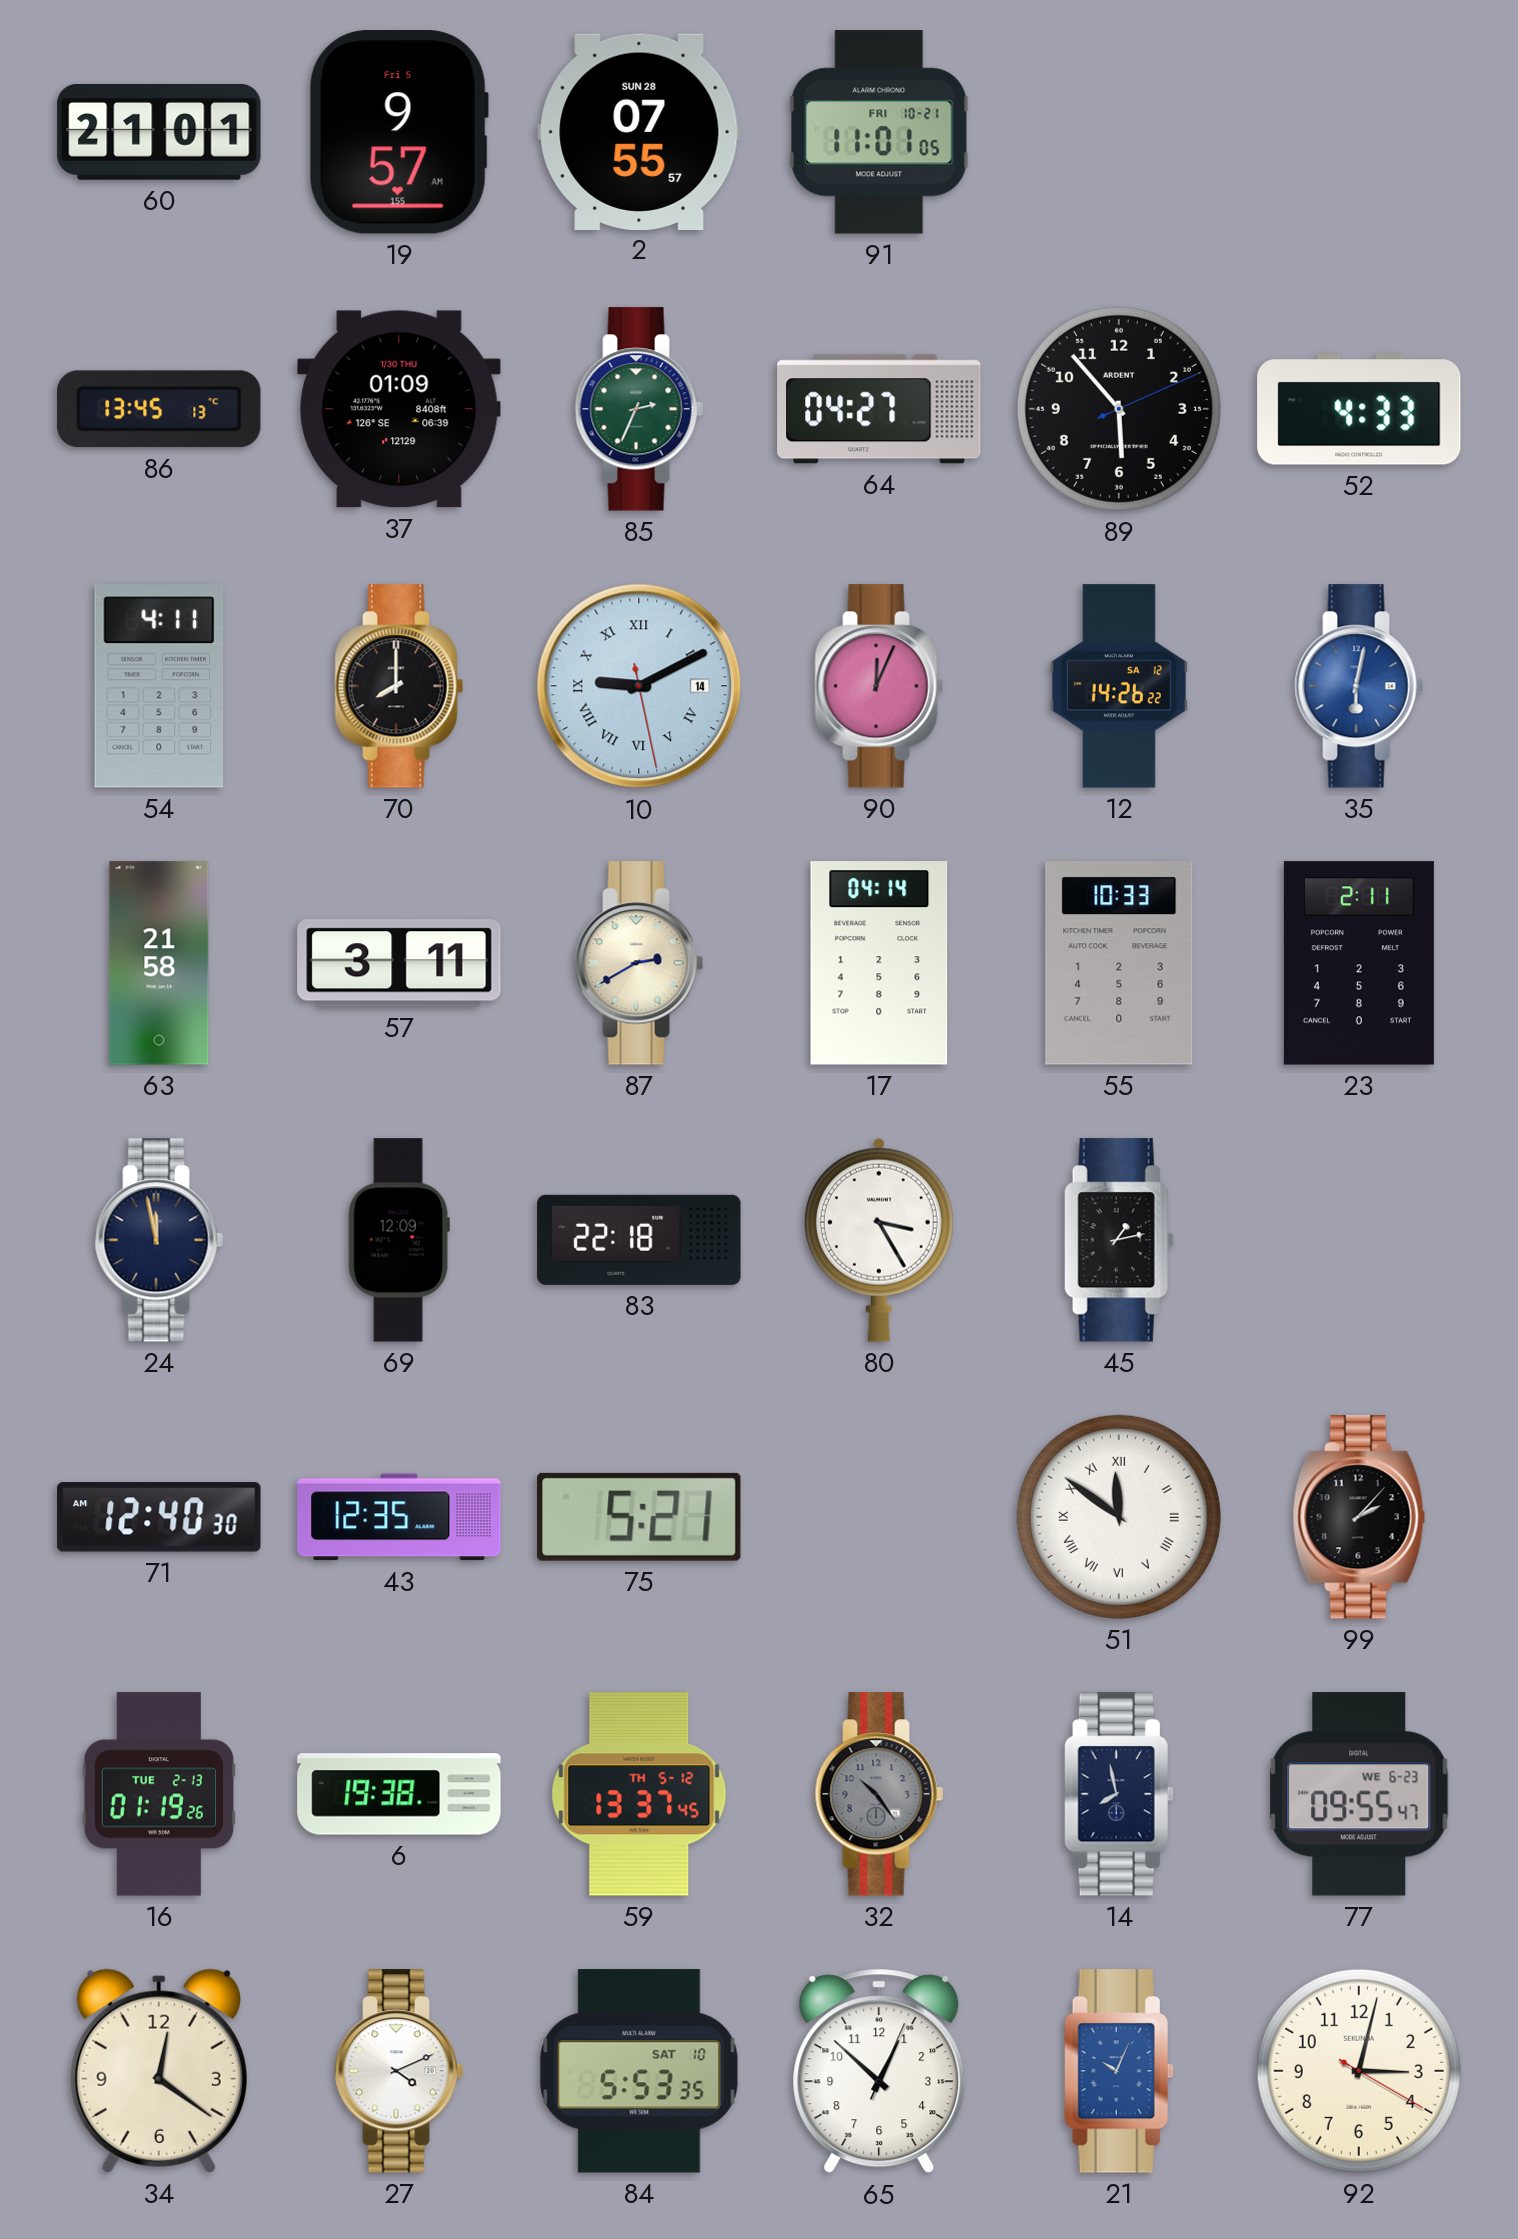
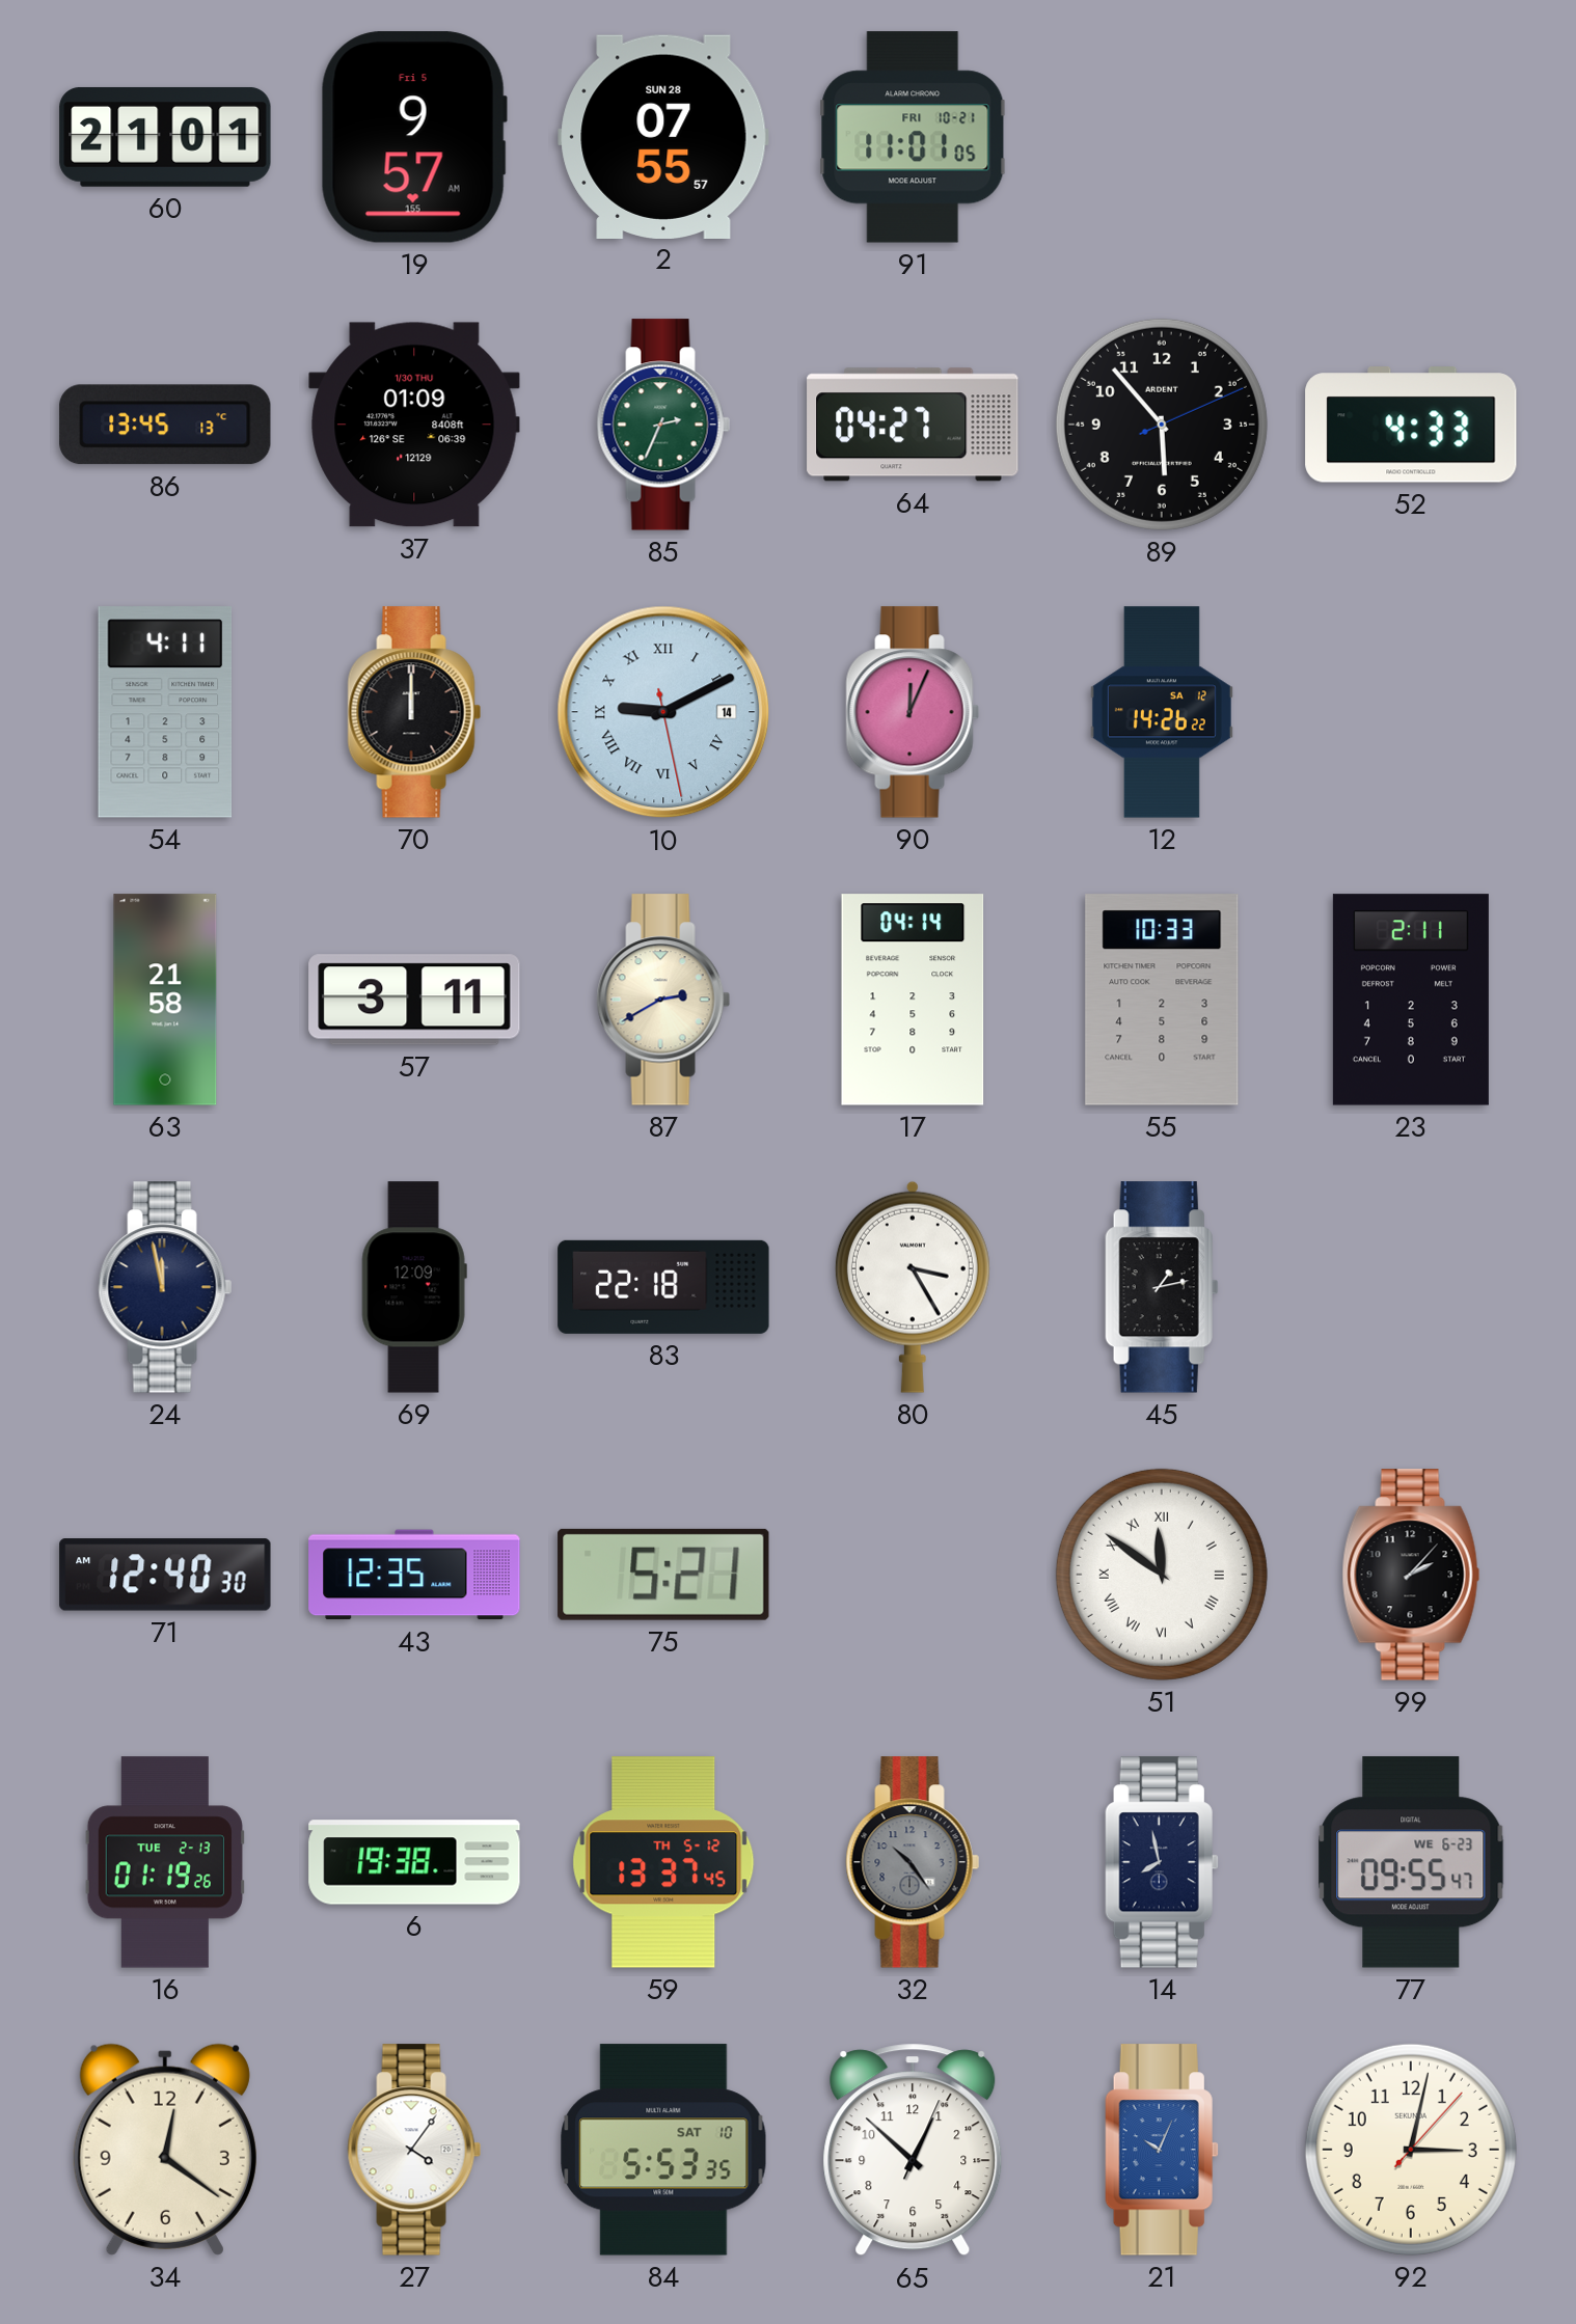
70: 8:00 -> 12:00 (414, 712)
35: 6:02 -> none (1359, 686)
27: 4:11 -> 4:06 (414, 2150)
92: 3:02:20 -> 3:02:07 (1411, 2150)
